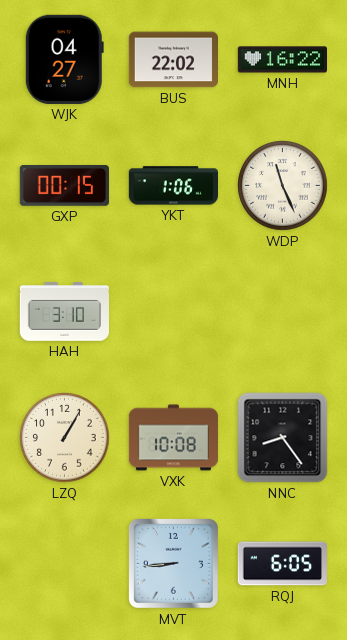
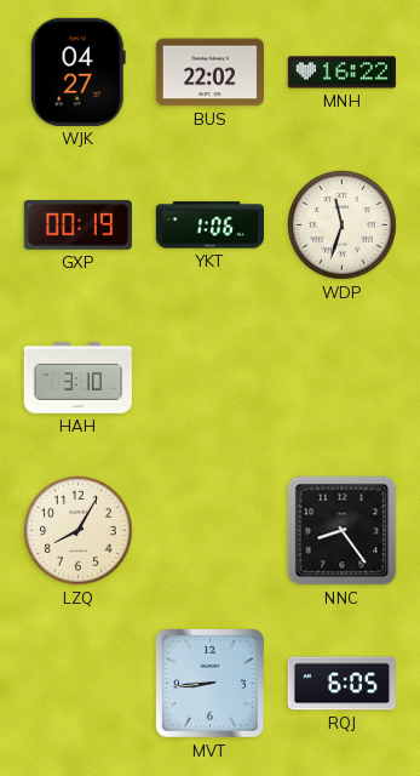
GXP: 00:15 -> 00:19 (77, 226)
WDP: 11:26 -> 11:33 (343, 226)
LZQ: 1:05 -> 8:05 (79, 531)
VXK: 10:08 -> none (174, 438)
